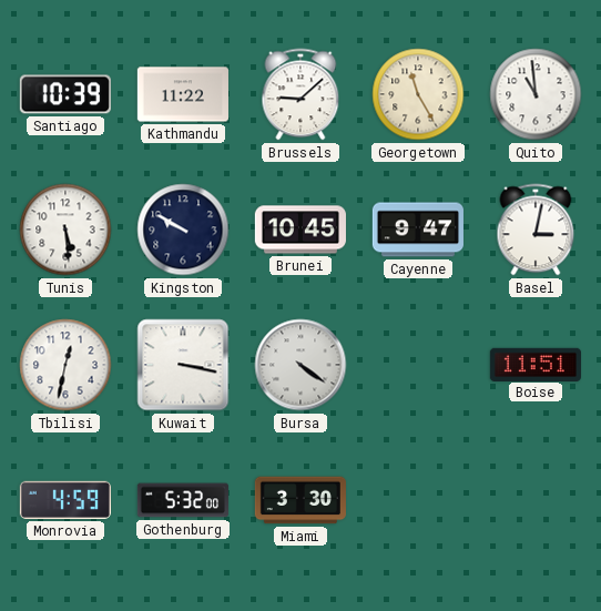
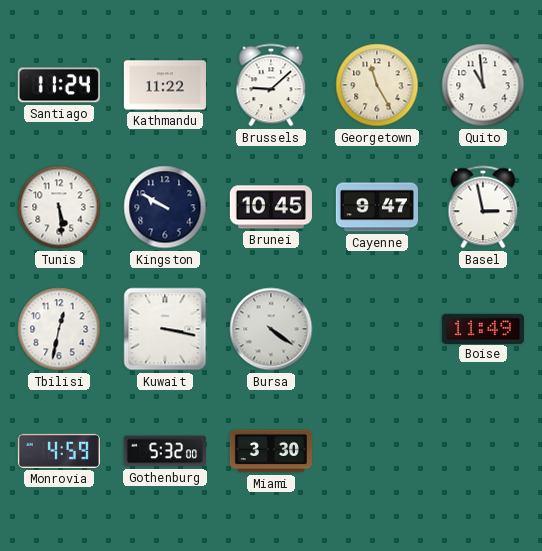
Santiago: 10:39 -> 11:24 (59, 85)
Basel: 3:02 -> 2:58 (483, 207)
Boise: 11:51 -> 11:49 (483, 328)
